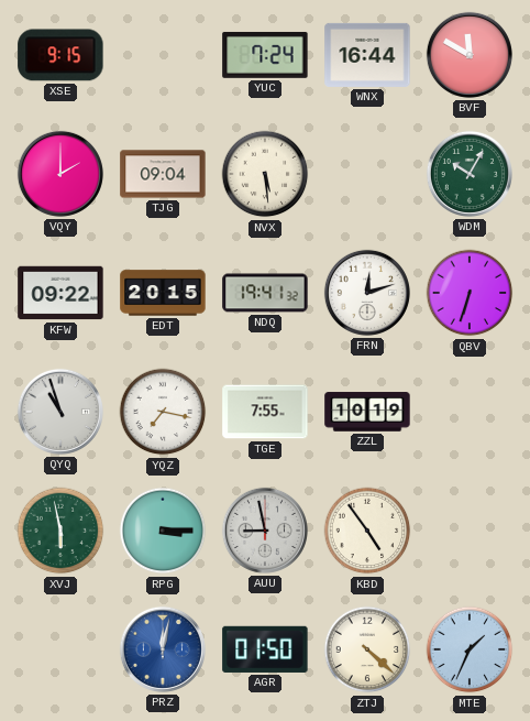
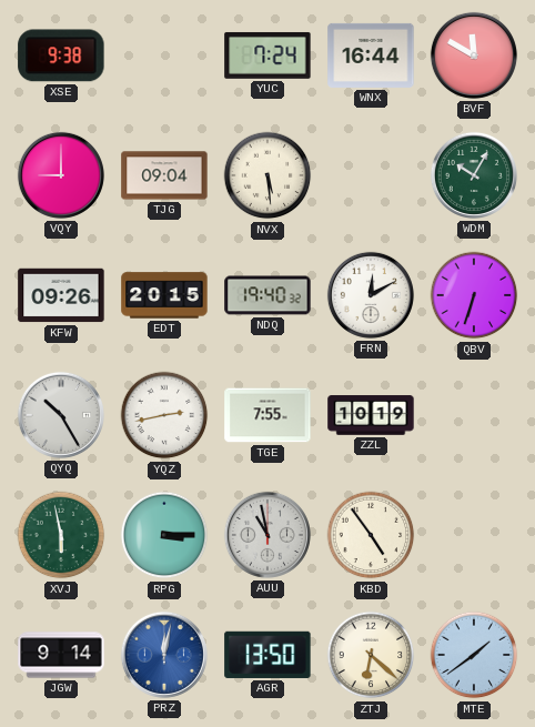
XSE: 9:15 -> 9:38 (61, 55)
VQY: 2:00 -> 9:00 (61, 175)
KFW: 09:22 -> 09:26 (61, 295)
NDQ: 19:41 -> 19:40 (267, 295)
FRN: 12:12 -> 12:10 (371, 295)
QYQ: 10:57 -> 10:25 (61, 415)
YQZ: 7:17 -> 2:43 (164, 415)
AUU: 8:58 -> 10:58 (267, 535)
JGW: none -> 9:14 (61, 655)
AGR: 01:50 -> 13:50 (267, 655)
ZTJ: 4:22 -> 6:22 (371, 655)
MTE: 1:34 -> 1:39 (474, 655)
